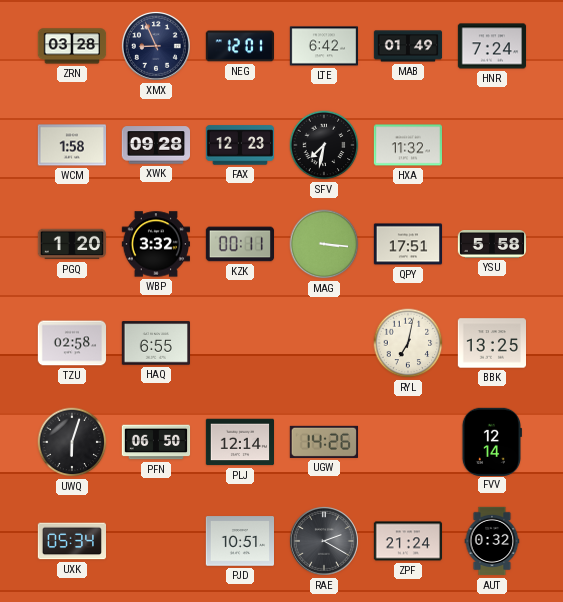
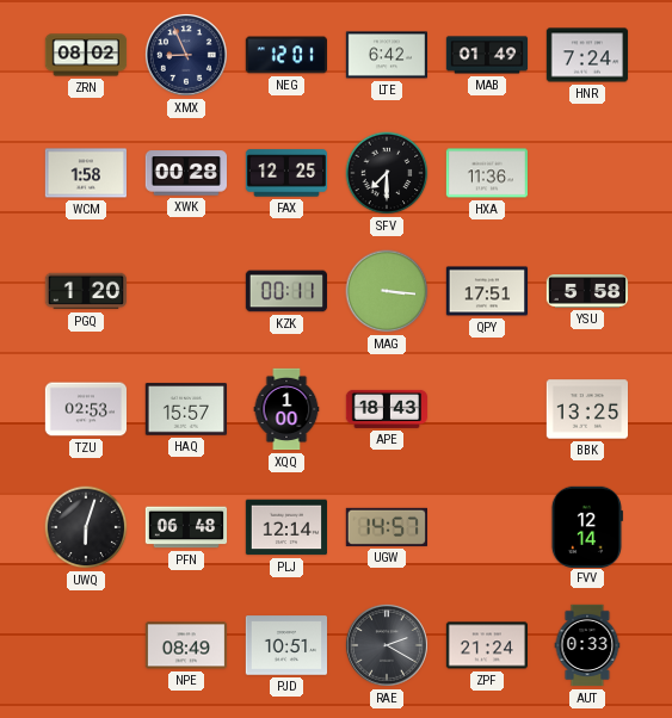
ZRN: 03:28 -> 08:02 (86, 55)
XWK: 09:28 -> 00:28 (185, 173)
FAX: 12:23 -> 12:25 (285, 173)
SFV: 7:32 -> 7:30 (387, 173)
HXA: 11:32 -> 11:36 (487, 173)
WBP: 3:32 -> none (155, 244)
TZU: 02:58 -> 02:53 (86, 409)
HAQ: 6:55 -> 15:57 (185, 409)
XQQ: none -> 1:00 (286, 409)
APE: none -> 18:43 (387, 409)
RYL: 7:02 -> none (408, 343)
PFN: 06:50 -> 06:48 (186, 527)
UGW: 14:26 -> 14:57 (386, 527)
UXK: 05:34 -> none (72, 541)
NPE: none -> 08:49 (186, 645)
AUT: 0:32 -> 0:33 (587, 645)
